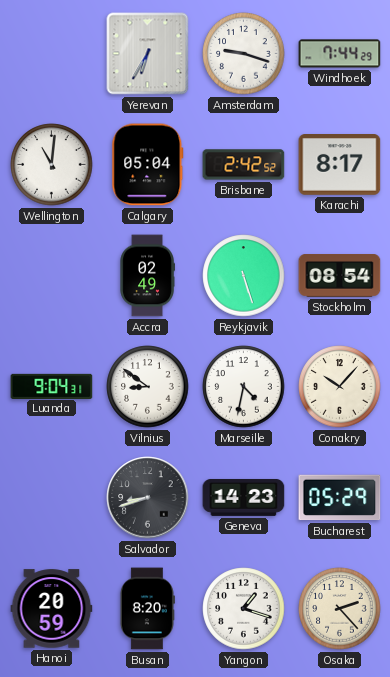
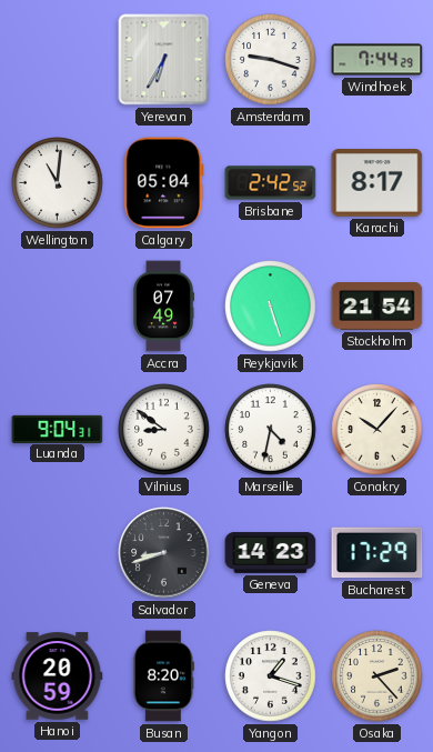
Accra: 02:49 -> 07:49 (163, 307)
Stockholm: 08:54 -> 21:54 (377, 307)
Bucharest: 05:29 -> 17:29 (377, 553)
